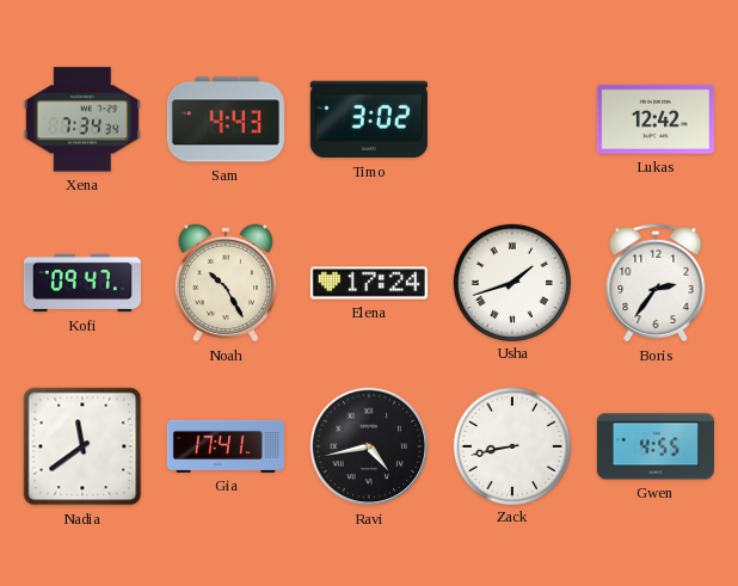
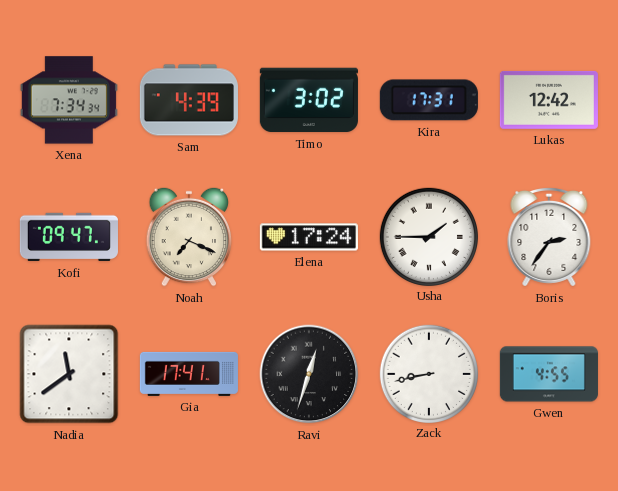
Sam: 4:43 -> 4:39 (189, 100)
Kira: none -> 17:31 (429, 100)
Noah: 10:25 -> 7:19 (189, 237)
Usha: 1:42 -> 1:45 (428, 236)
Ravi: 4:43 -> 12:33 (309, 374)
